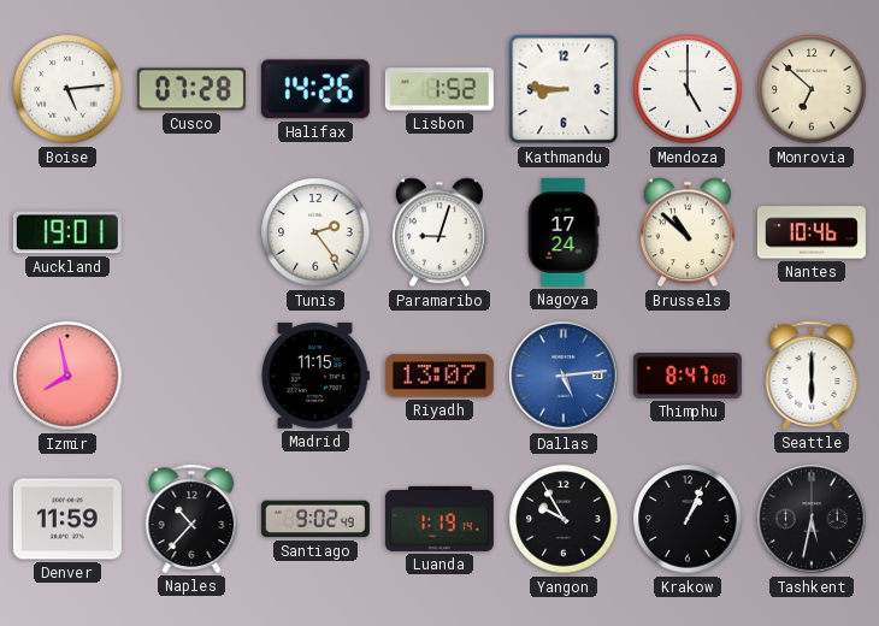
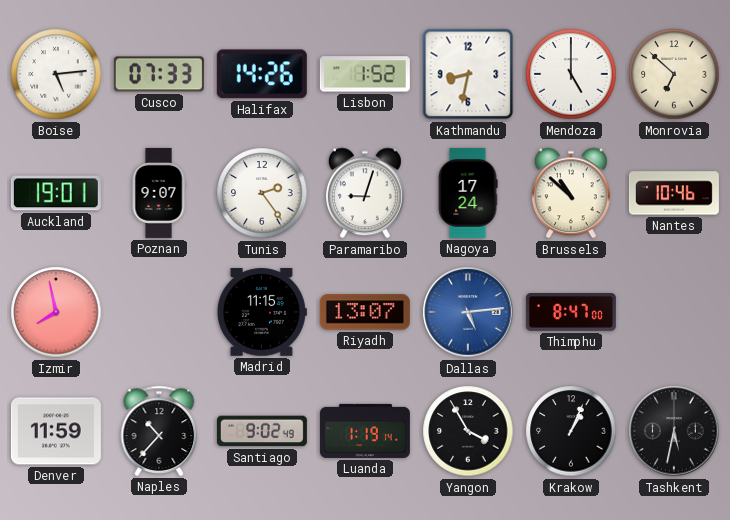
Cusco: 07:28 -> 07:33 (159, 74)
Kathmandu: 8:46 -> 8:32 (468, 74)
Poznan: none -> 9:07 (159, 193)
Seattle: 6:00 -> none (812, 376)
Yangon: 9:55 -> 3:55 (468, 431)
